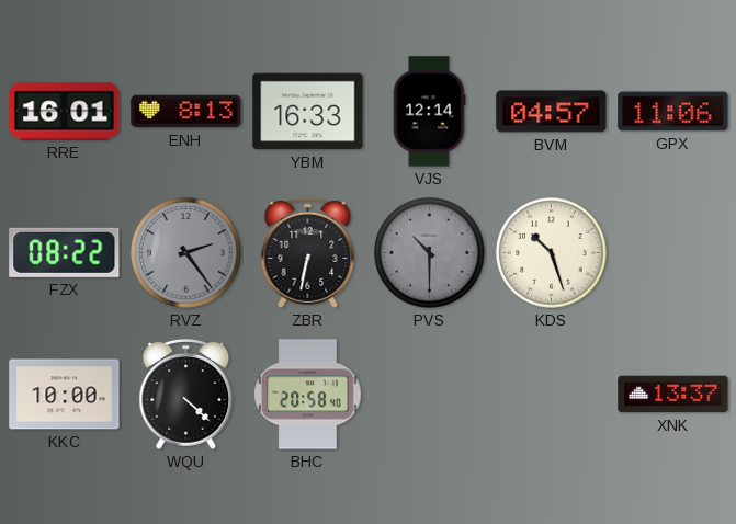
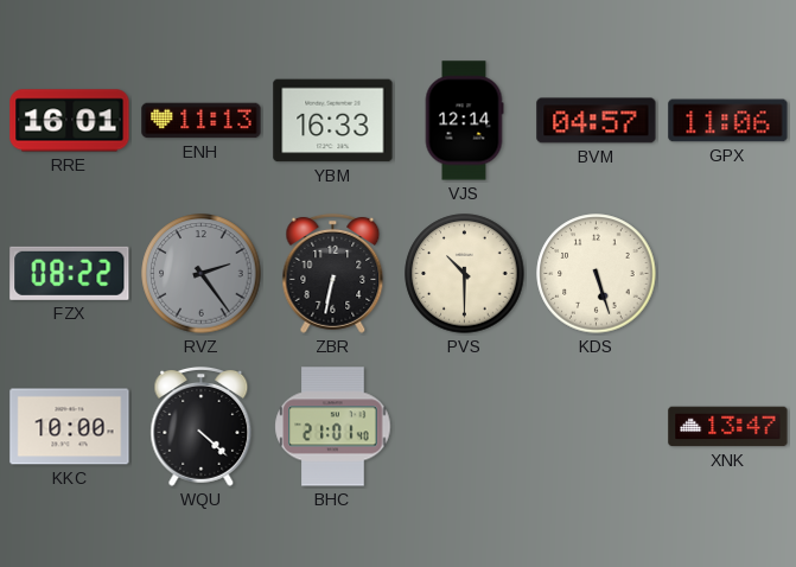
ENH: 8:13 -> 11:13 (202, 121)
PVS dial: grey -> cream (465, 274)
KDS: 10:27 -> 5:27 (597, 274)
BHC: 20:58 -> 21:01 (333, 427)
XNK: 13:37 -> 13:47 (728, 427)
